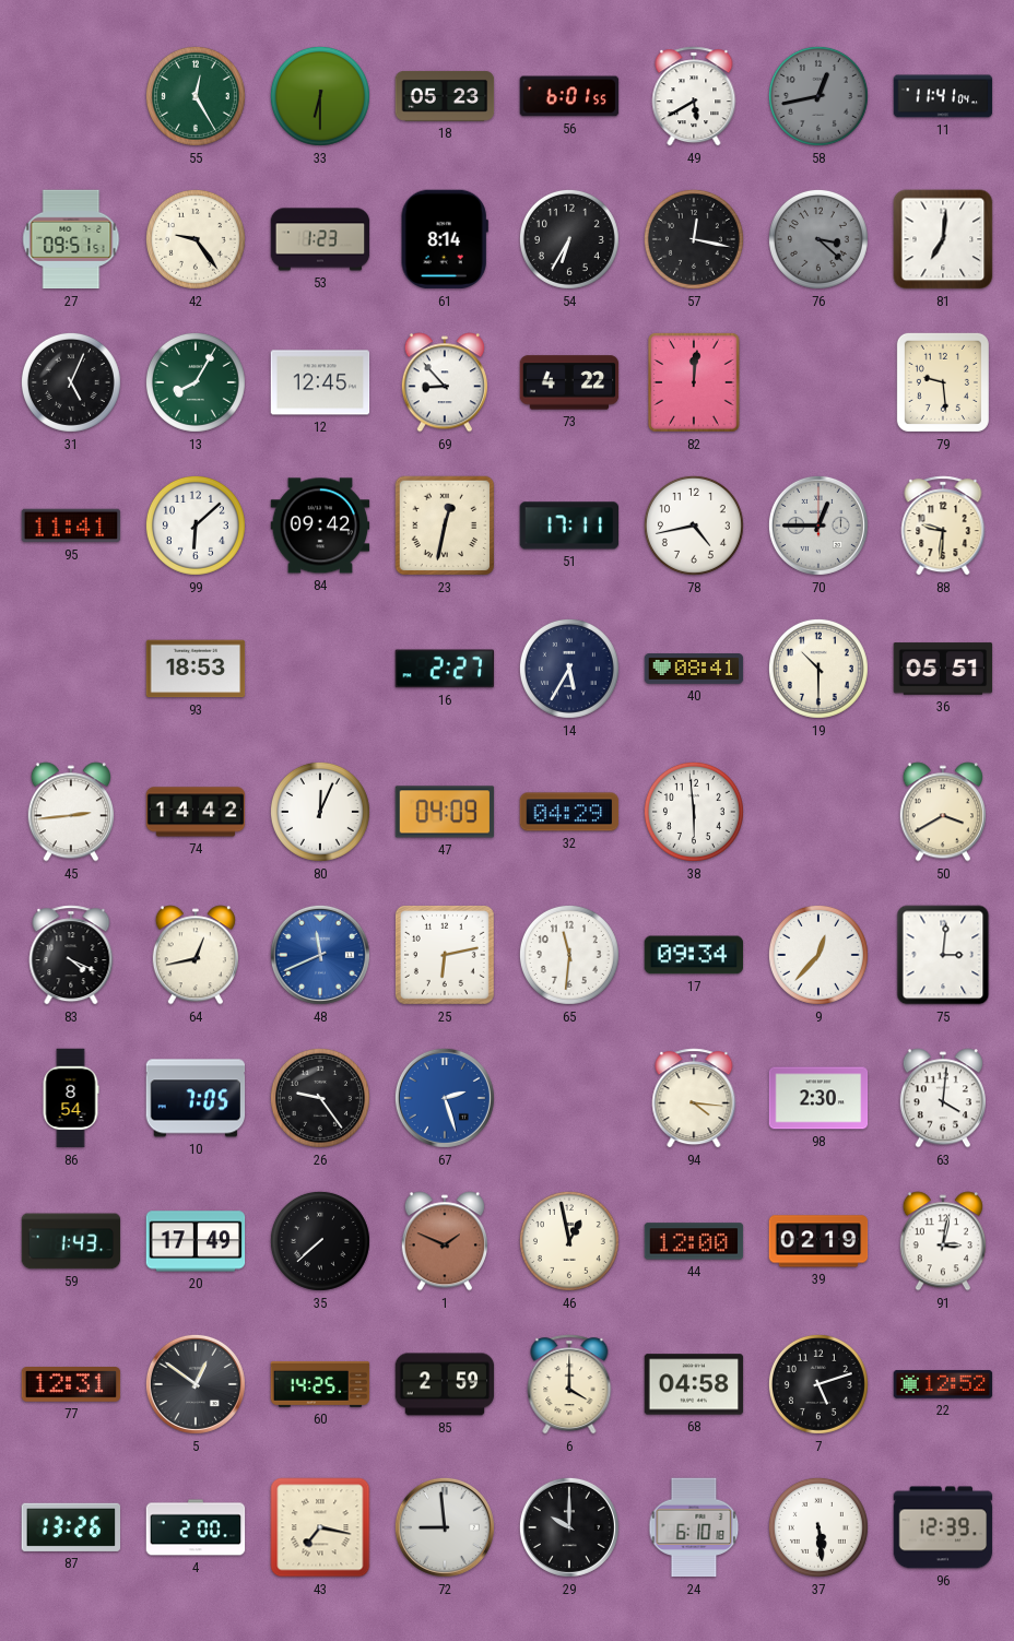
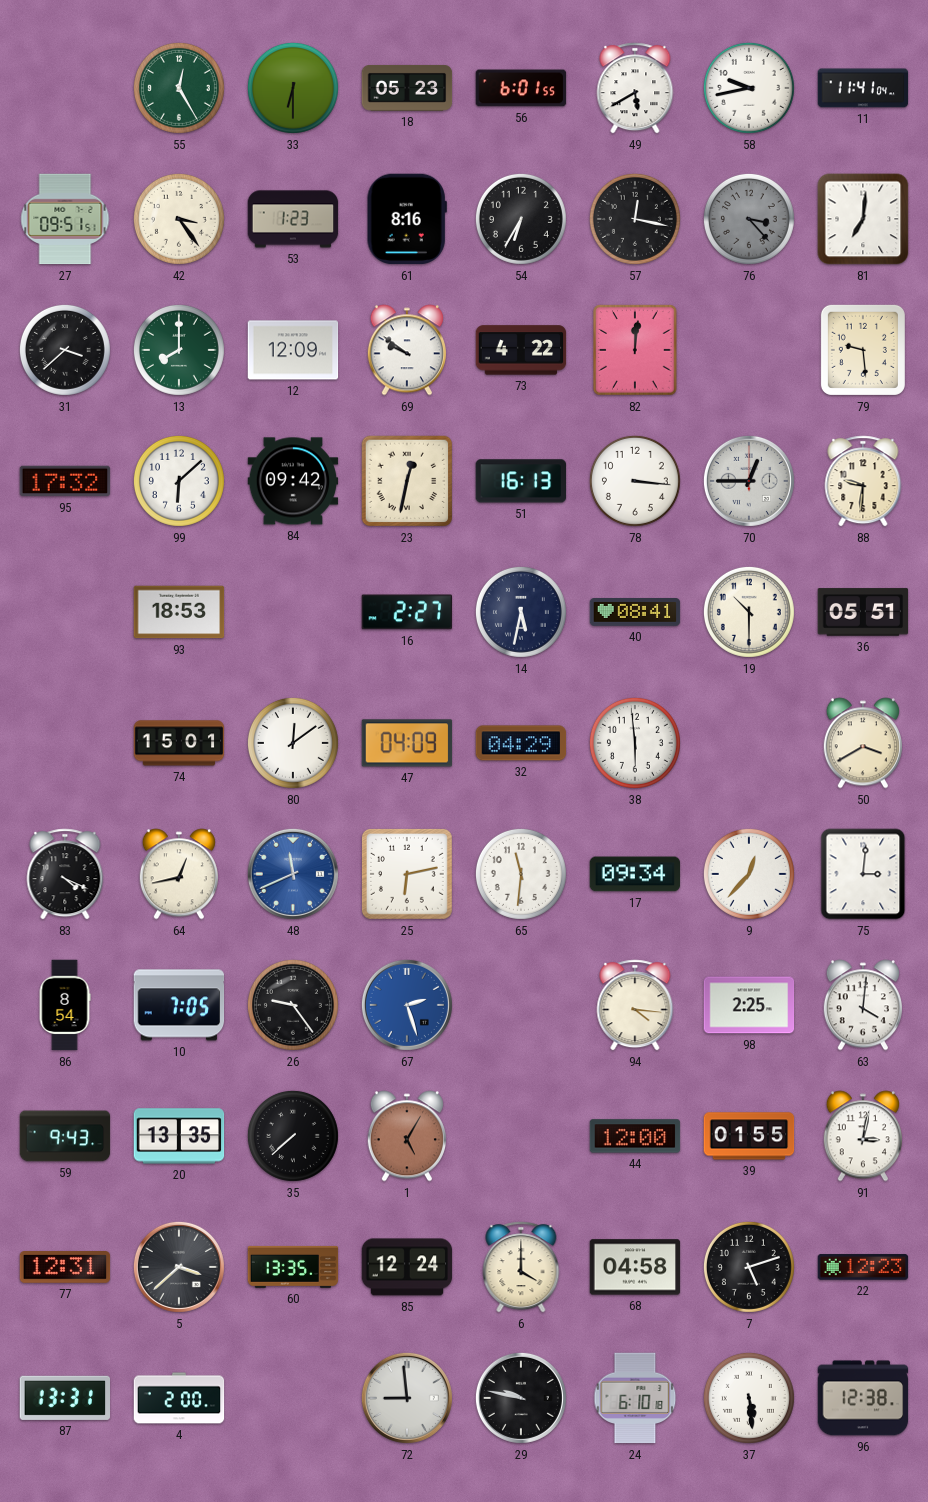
58: 12:43 -> 9:43 (749, 88)
58 dial: grey -> white (749, 88)
42: 9:24 -> 3:24 (179, 219)
61: 8:14 -> 8:16 (407, 219)
76: 3:22 -> 3:23 (749, 219)
31: 5:04 -> 3:38 (65, 350)
13: 8:05 -> 8:00 (179, 350)
12: 12:45 -> 12:09 (293, 350)
69: 8:53 -> 9:51 (407, 350)
95: 11:41 -> 17:32 (65, 481)
51: 17:11 -> 16:13 (521, 481)
78: 4:43 -> 3:16 (635, 481)
14: 5:35 -> 5:32 (521, 612)
45: 2:44 -> none (71, 812)
74: 14:42 -> 15:01 (179, 743)
80: 12:04 -> 12:09 (293, 743)
98: 2:30 -> 2:25 (749, 1005)
59: 1:43 -> 9:43 (65, 1136)
20: 17:49 -> 13:35 (179, 1136)
1: 1:49 -> 5:05 (407, 1136)
46: 12:58 -> none (569, 1241)
39: 02:19 -> 01:55 (749, 1136)
5: 12:51 -> 3:38 (179, 1267)
60: 14:25 -> 13:35 (293, 1267)
85: 2:59 -> 12:24 (407, 1267)
22: 12:52 -> 12:23 (863, 1267)
87: 13:26 -> 13:31 (64, 1398)
43: 7:17 -> none (320, 1527)
29: 10:00 -> 9:47 (521, 1398)
96: 12:39 -> 12:38 (863, 1398)
